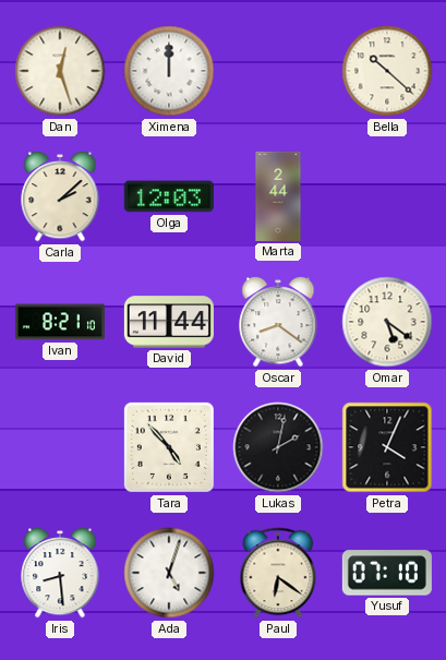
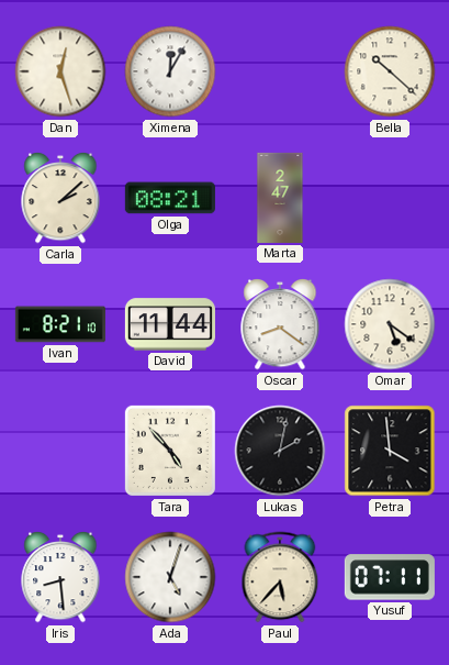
Ximena: 12:00 -> 12:05 (170, 71)
Olga: 12:03 -> 08:21 (170, 198)
Marta: 2:44 -> 2:47 (280, 198)
Petra: 4:04 -> 3:59 (390, 451)
Paul: 6:21 -> 5:37 (280, 577)
Yusuf: 07:10 -> 07:11 (390, 577)
